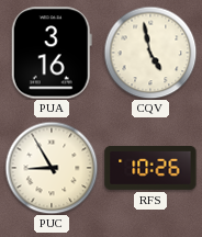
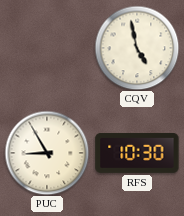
PUA: 3:16 -> none (52, 53)
RFS: 10:26 -> 10:30 (137, 153)
